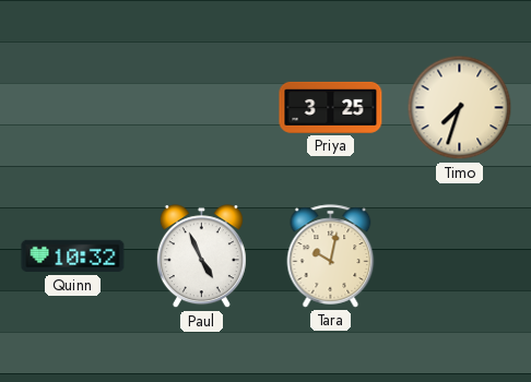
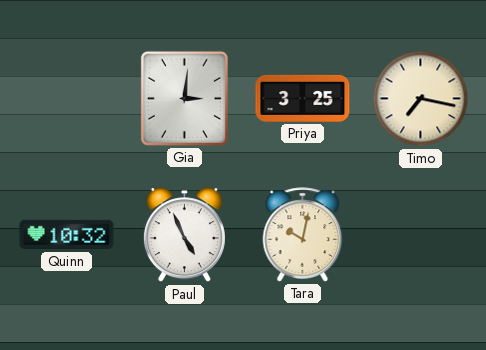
Gia: none -> 3:01 (184, 98)
Timo: 7:33 -> 7:17 (421, 99)
